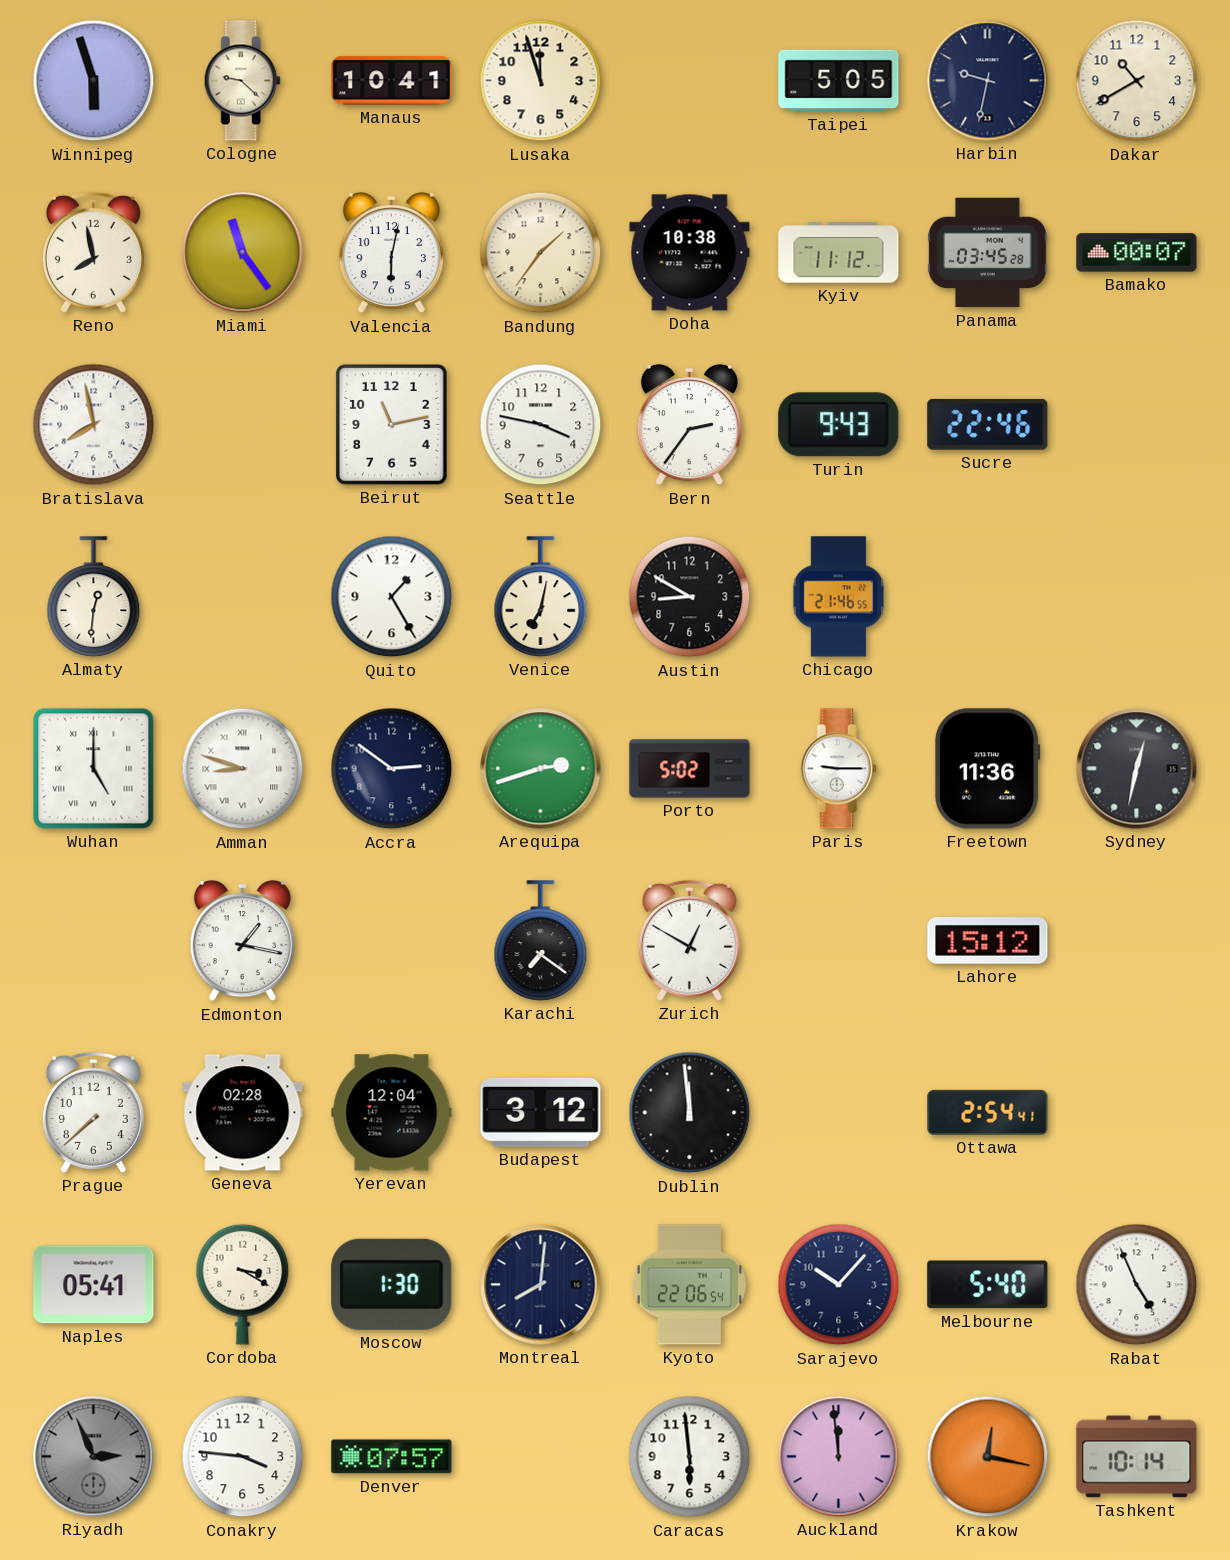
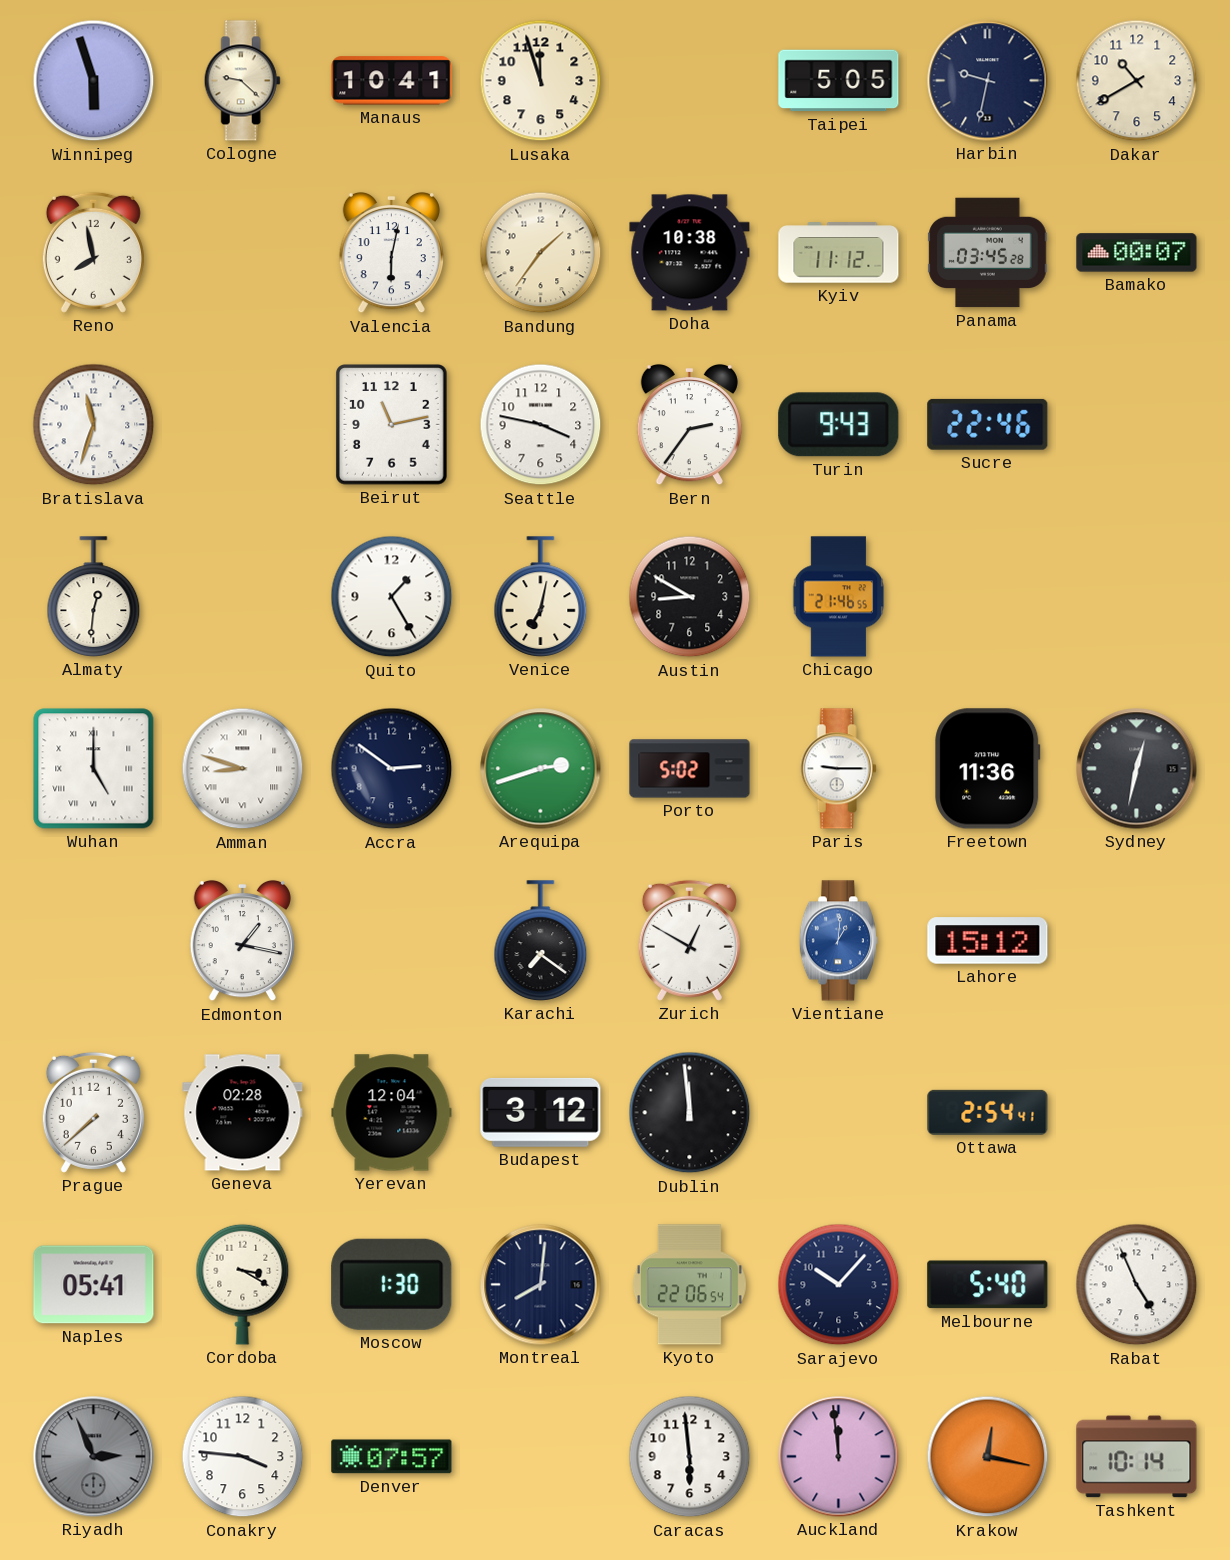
Miami: 11:24 -> none (243, 253)
Bratislava: 7:58 -> 11:33 (94, 425)
Vientiane: none -> 1:01 (838, 941)
